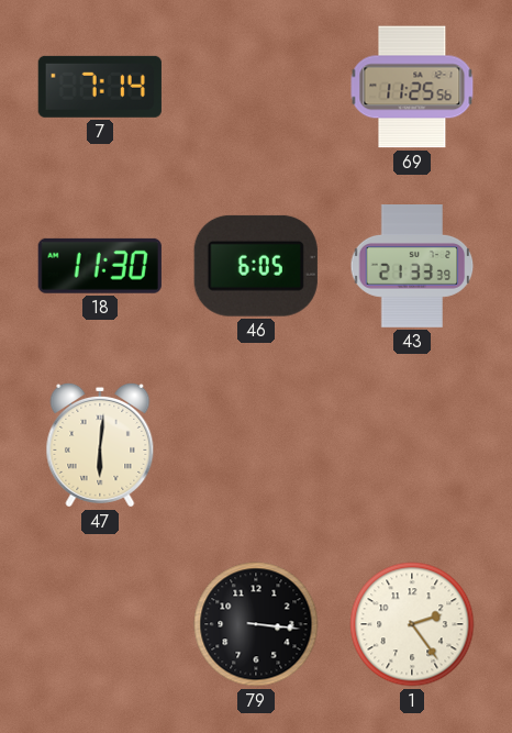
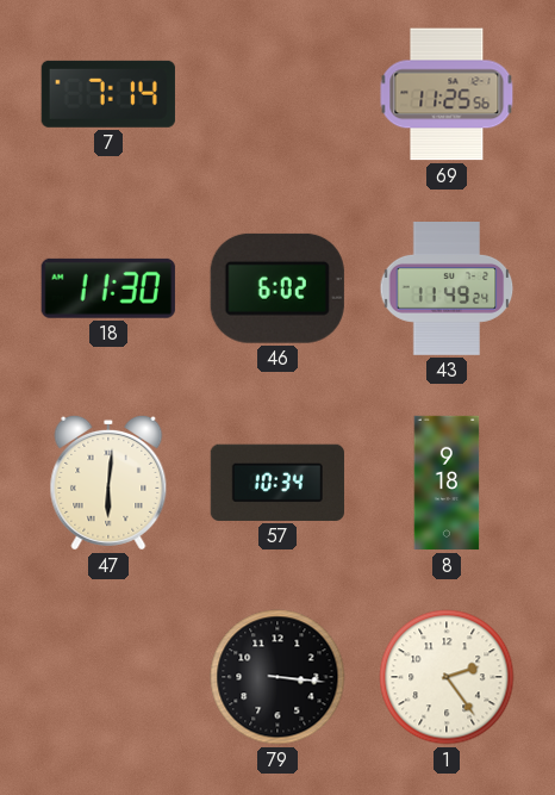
46: 6:05 -> 6:02 (277, 288)
43: 21:33 -> 11:49 (447, 290)
57: none -> 10:34 (277, 483)
8: none -> 9:18 (447, 483)
